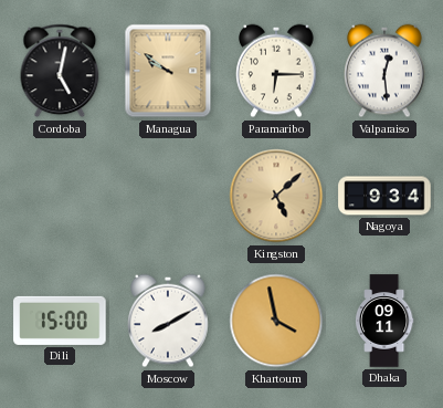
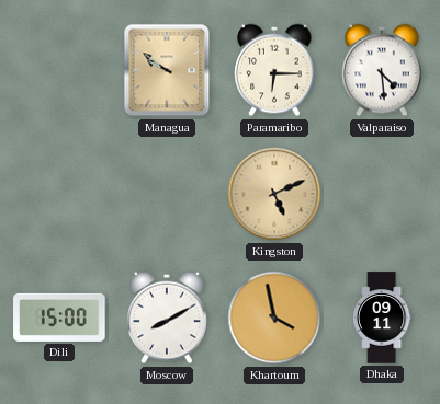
Cordoba: 5:02 -> none (60, 71)
Valparaiso: 12:29 -> 4:29 (382, 70)
Kingston: 5:08 -> 5:11 (274, 194)
Nagoya: 9:34 -> none (384, 196)
